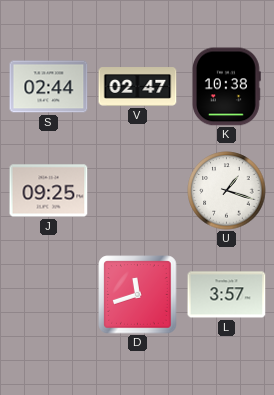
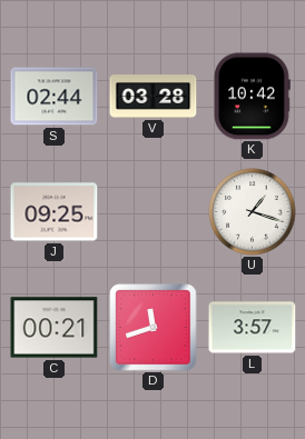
V: 02:47 -> 03:28 (154, 97)
K: 10:38 -> 10:42 (252, 97)
C: none -> 00:21 (55, 328)
